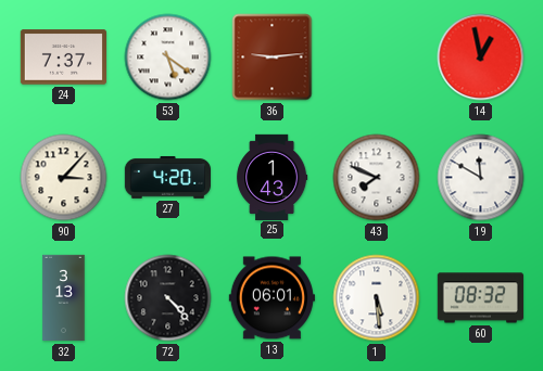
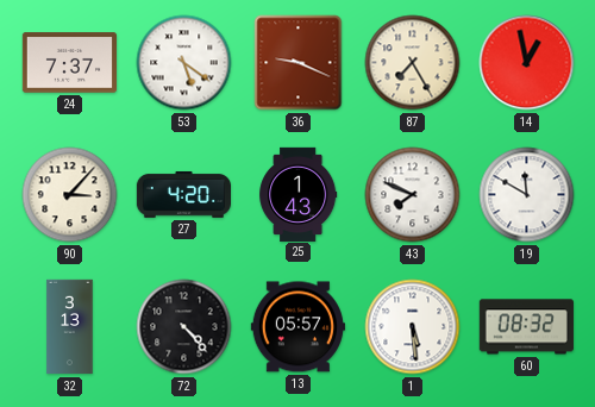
36: 9:14 -> 9:19 (299, 63)
87: none -> 7:25 (413, 63)
13: 06:01 -> 05:57 (297, 327)
